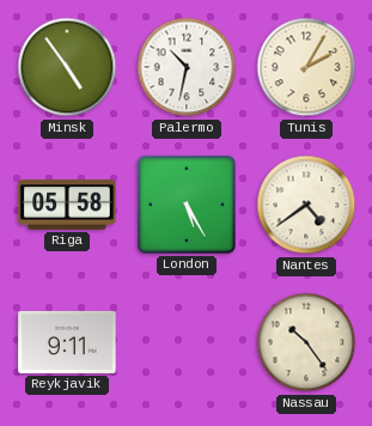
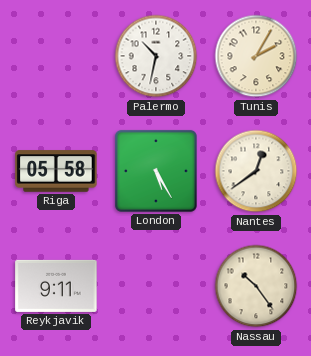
Minsk: 4:54 -> none (67, 67)
Nantes: 4:39 -> 12:39 (256, 171)
